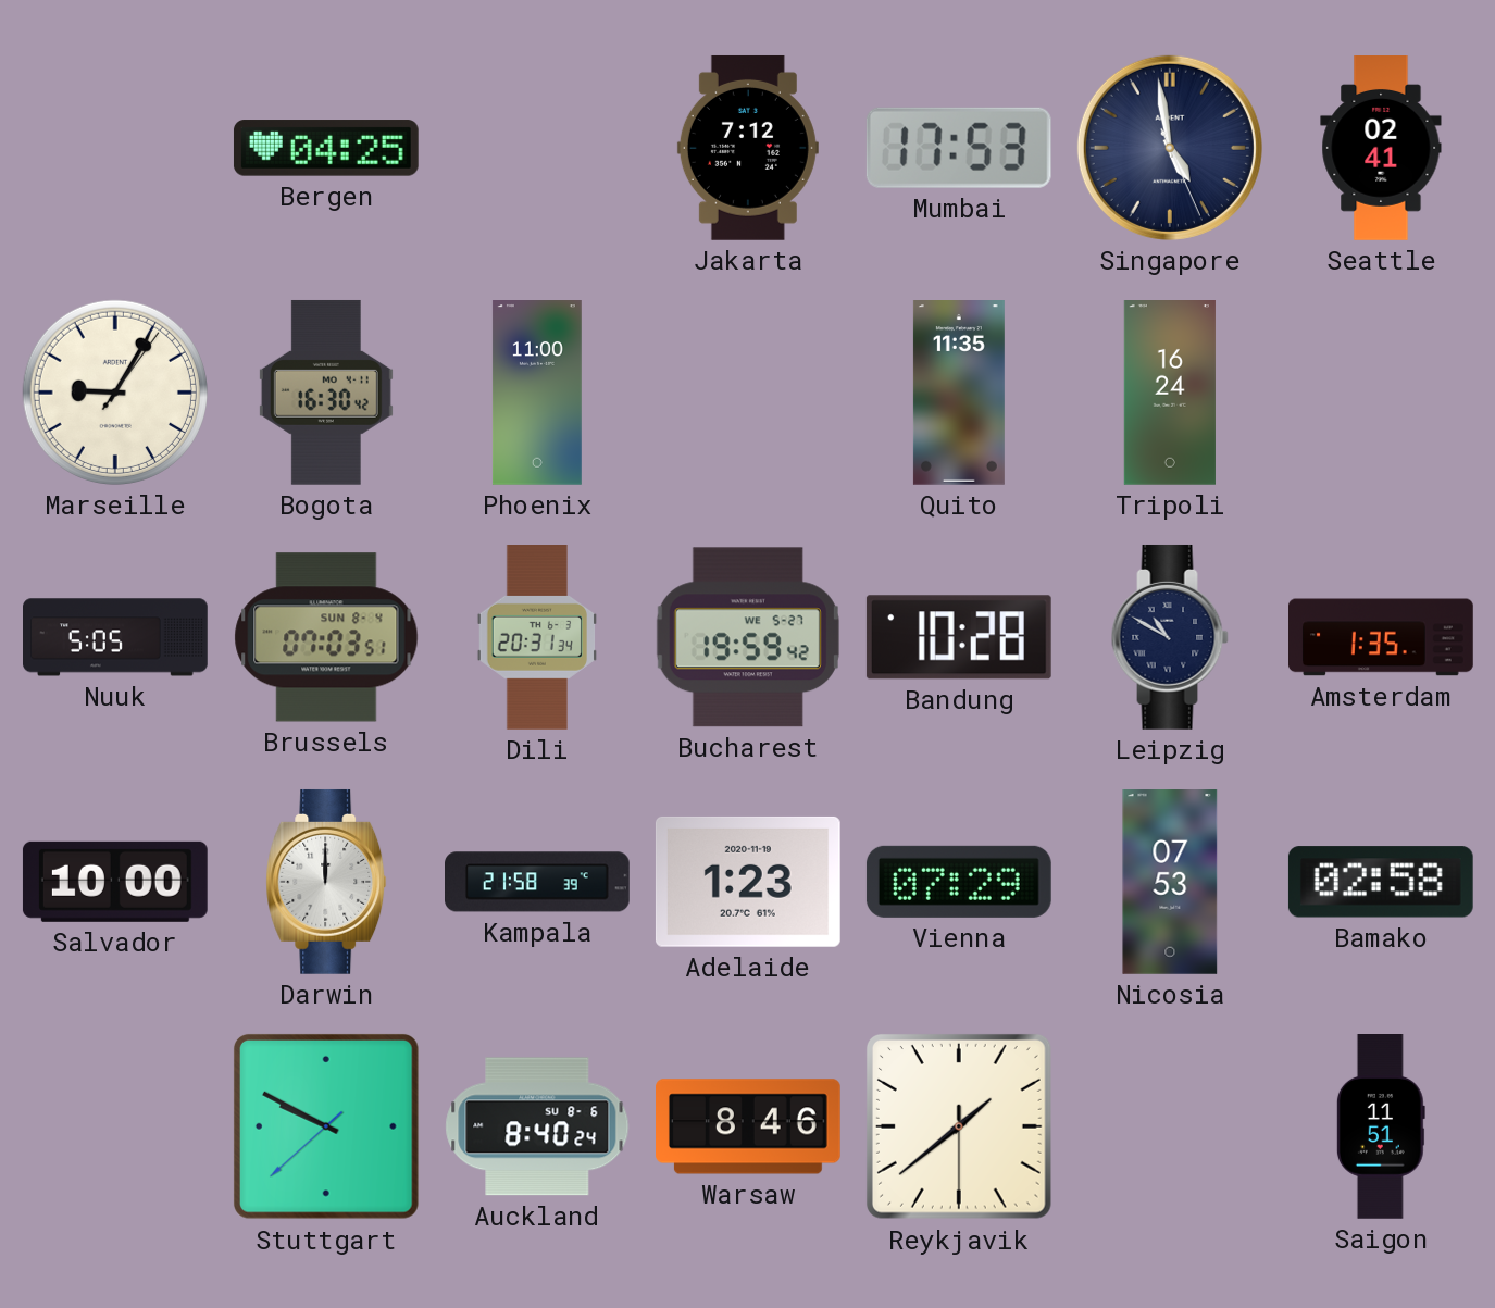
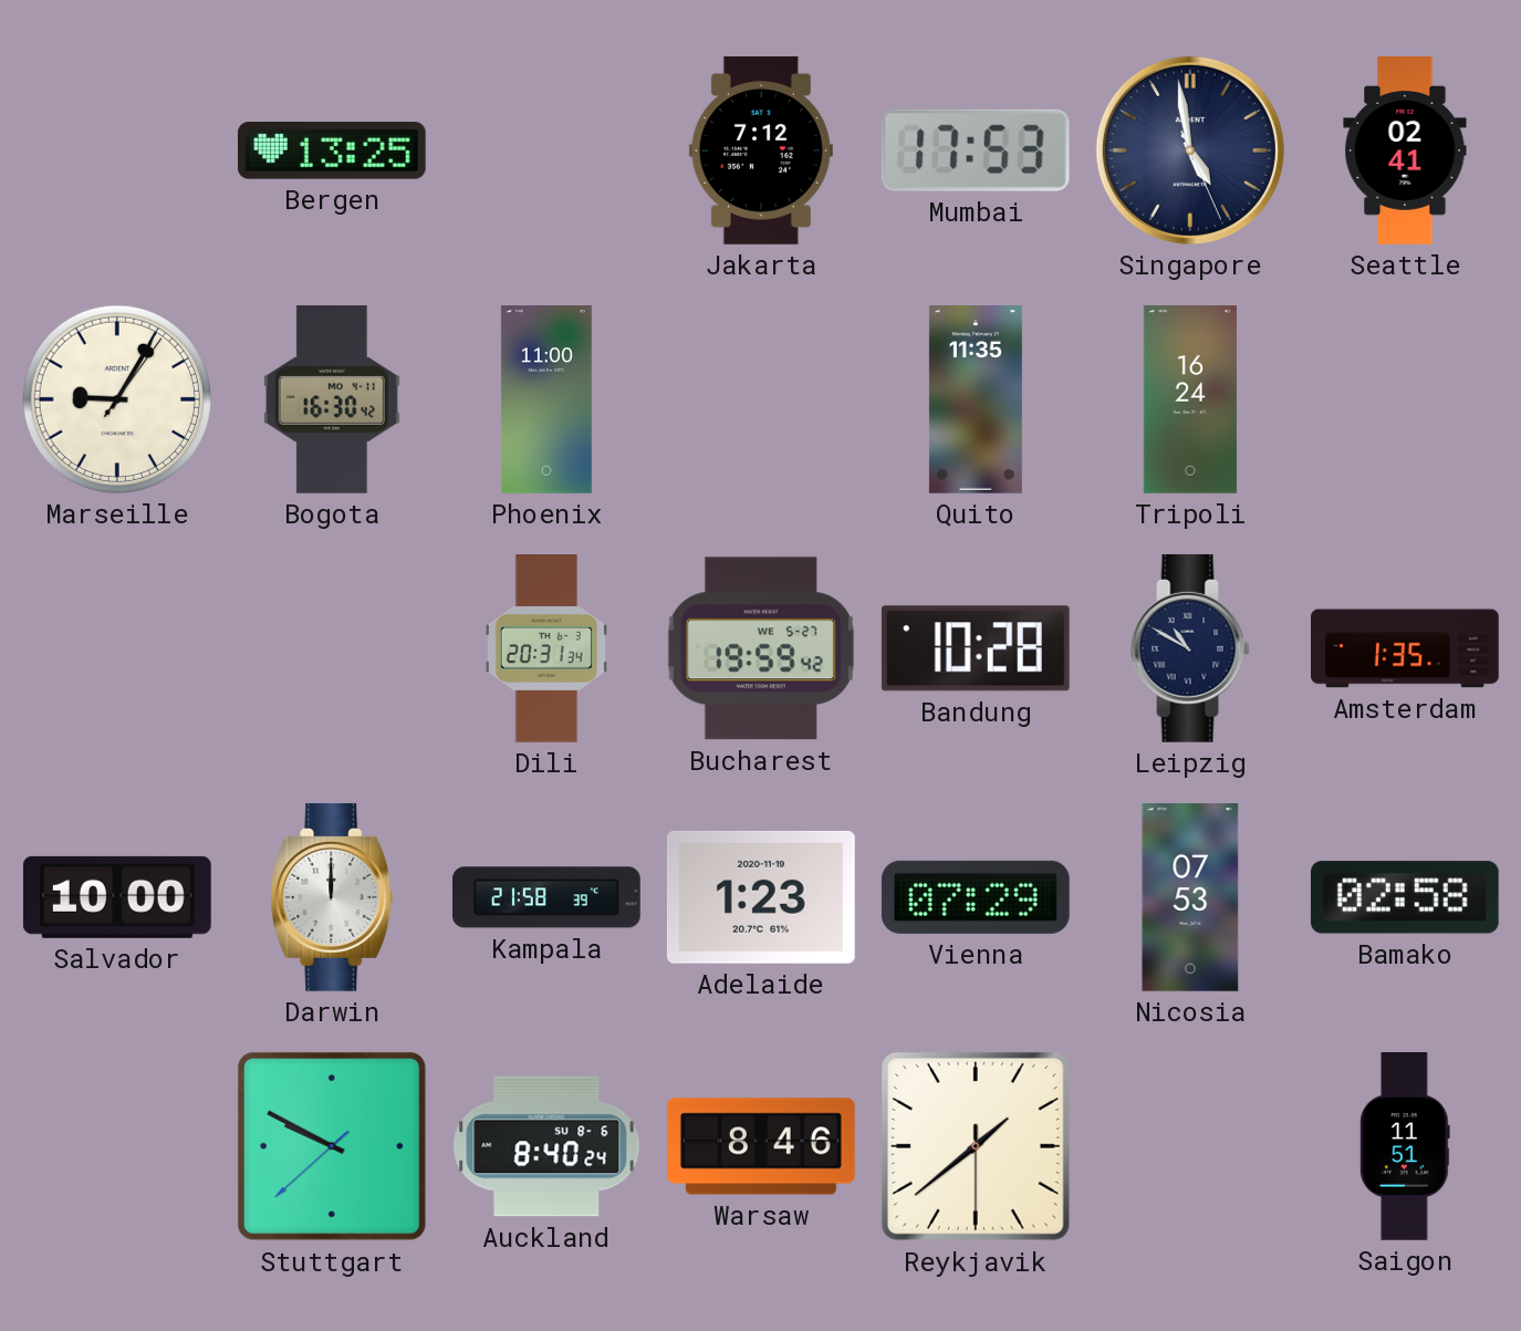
Bergen: 04:25 -> 13:25 (332, 150)
Nuuk: 5:05 -> none (115, 637)
Brussels: 07:03 -> none (326, 637)
